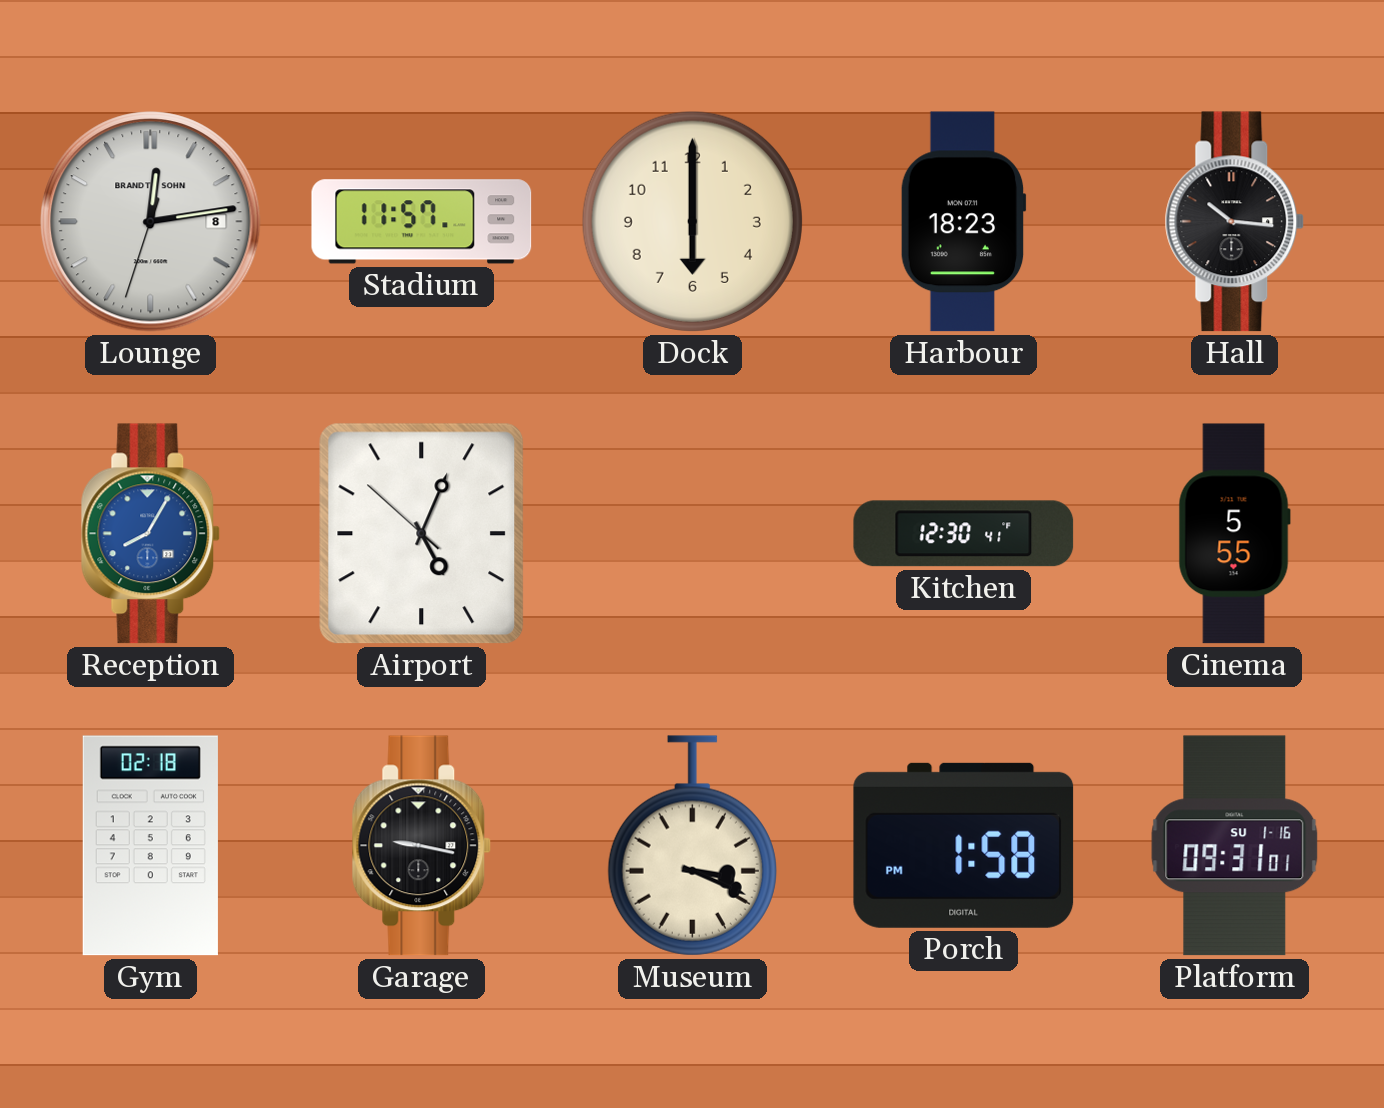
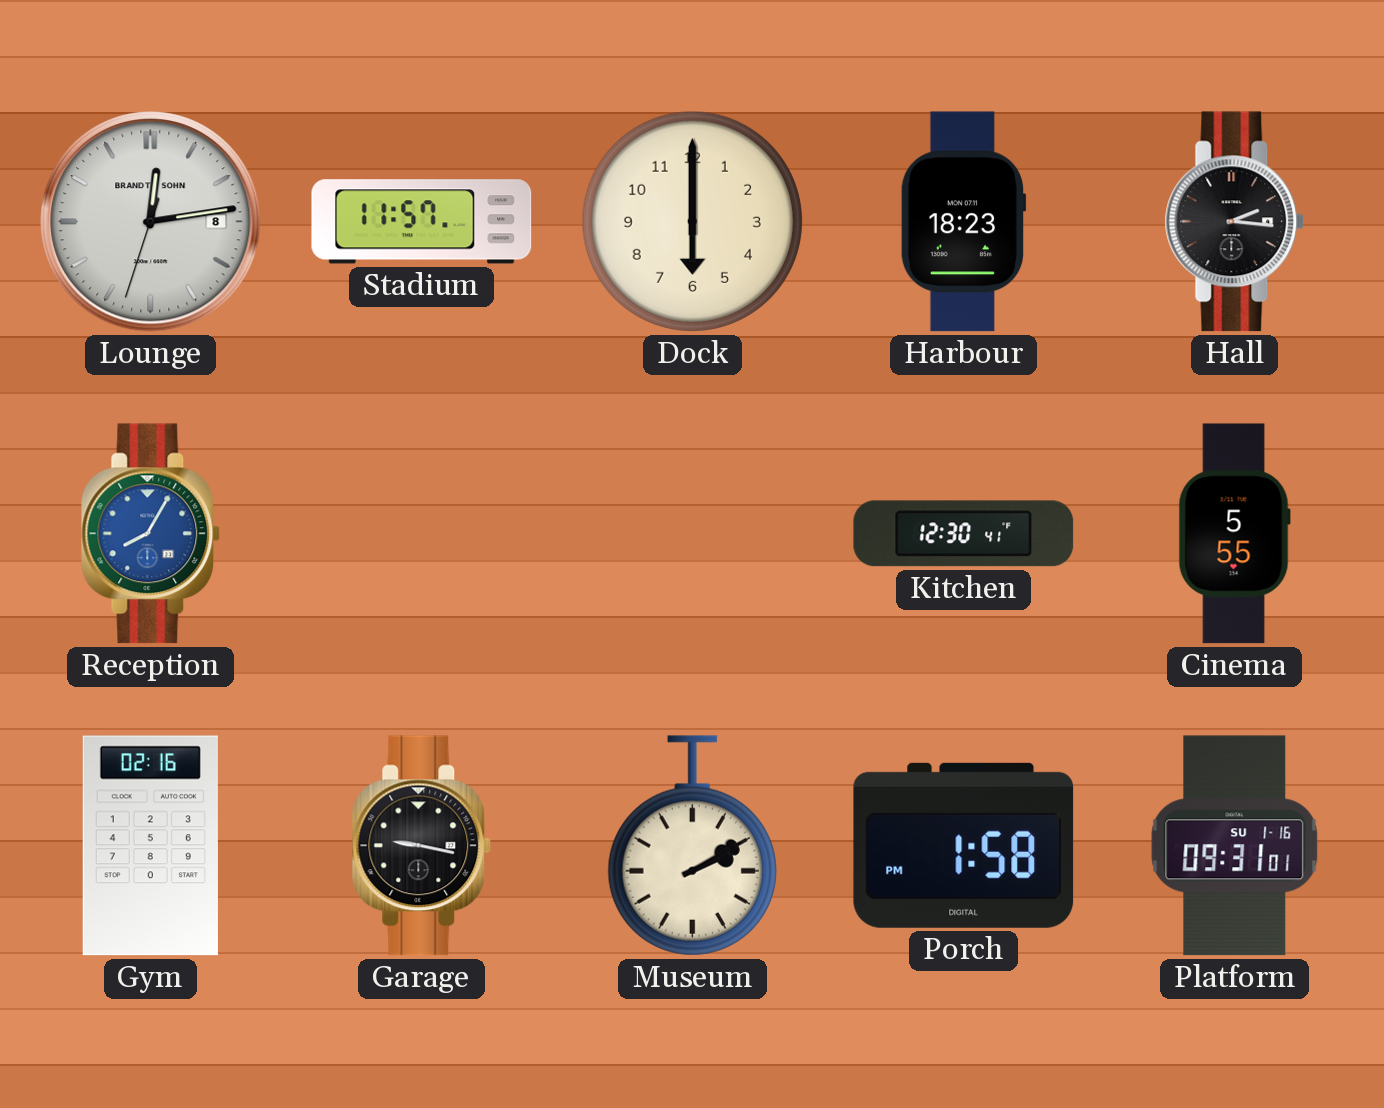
Hall: 10:16 -> 2:16 (1235, 222)
Airport: 5:03 -> none (422, 534)
Gym: 02:18 -> 02:16 (150, 846)
Museum: 3:19 -> 2:10 (692, 846)
